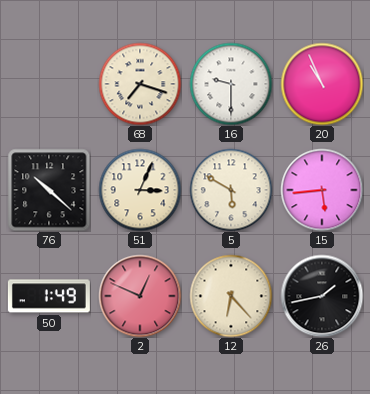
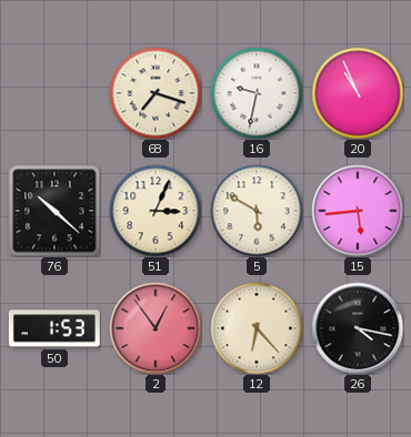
16: 9:30 -> 9:32 (257, 93)
50: 1:49 -> 1:53 (54, 328)
2: 12:49 -> 12:54 (156, 328)
26: 1:43 -> 4:17 (358, 328)
